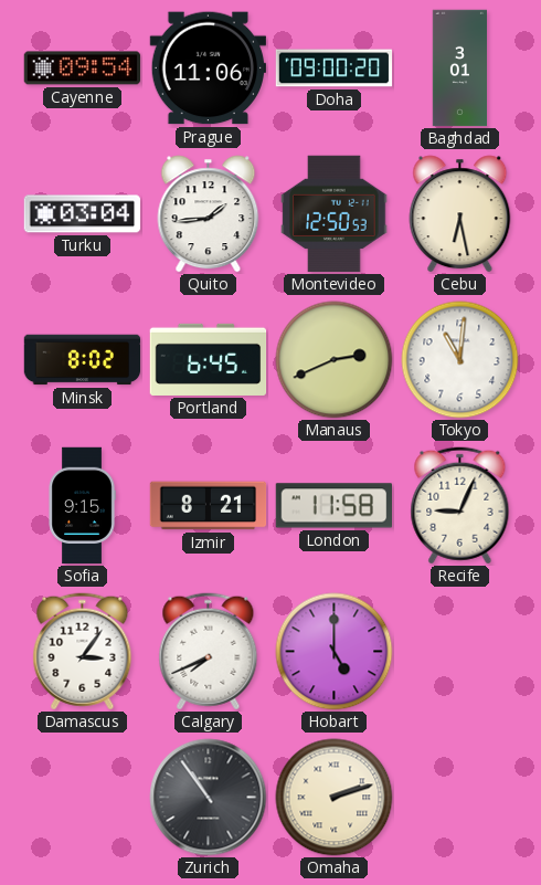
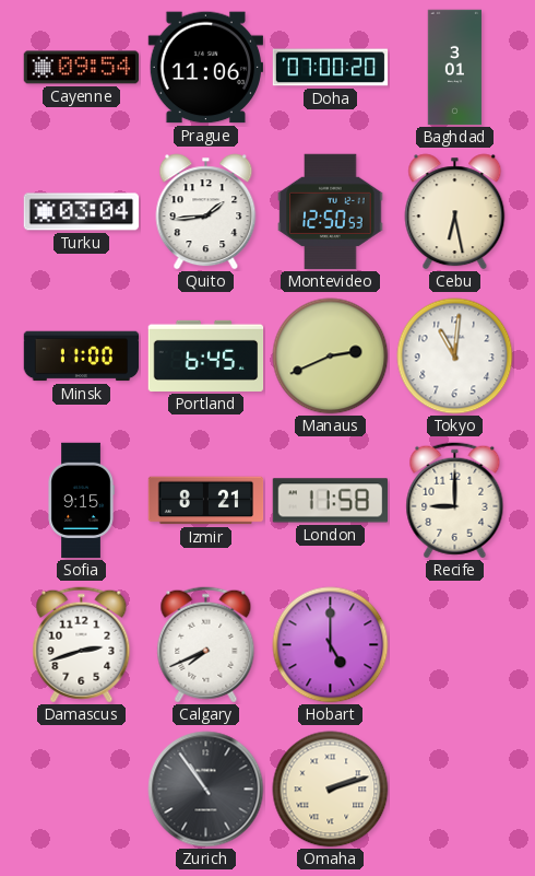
Doha: 09:00 -> 07:00 (331, 68)
Minsk: 8:02 -> 11:00 (82, 357)
Recife: 9:04 -> 9:00 (455, 501)
Damascus: 3:06 -> 2:42 (82, 645)
